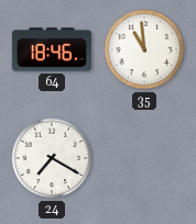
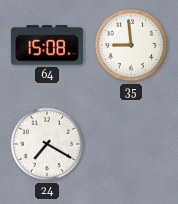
64: 18:46 -> 15:08 (47, 45)
35: 10:59 -> 8:59 (131, 45)
